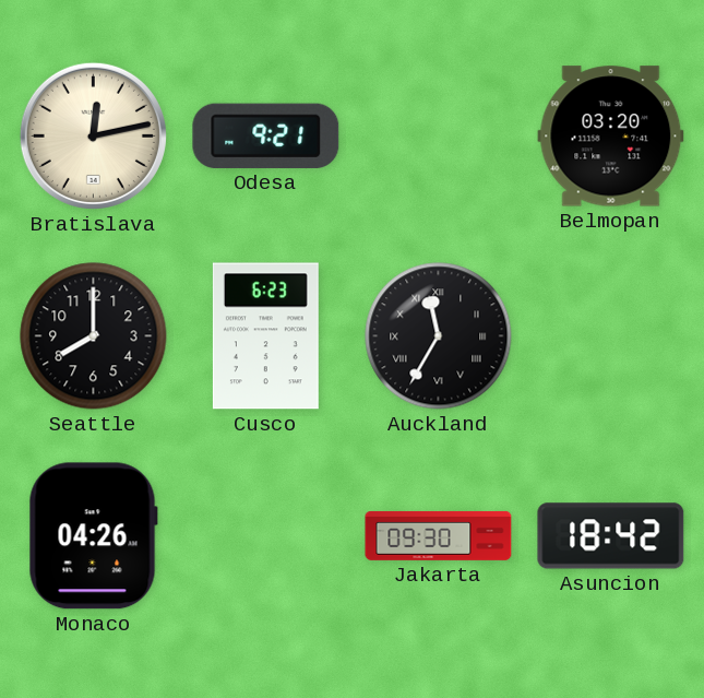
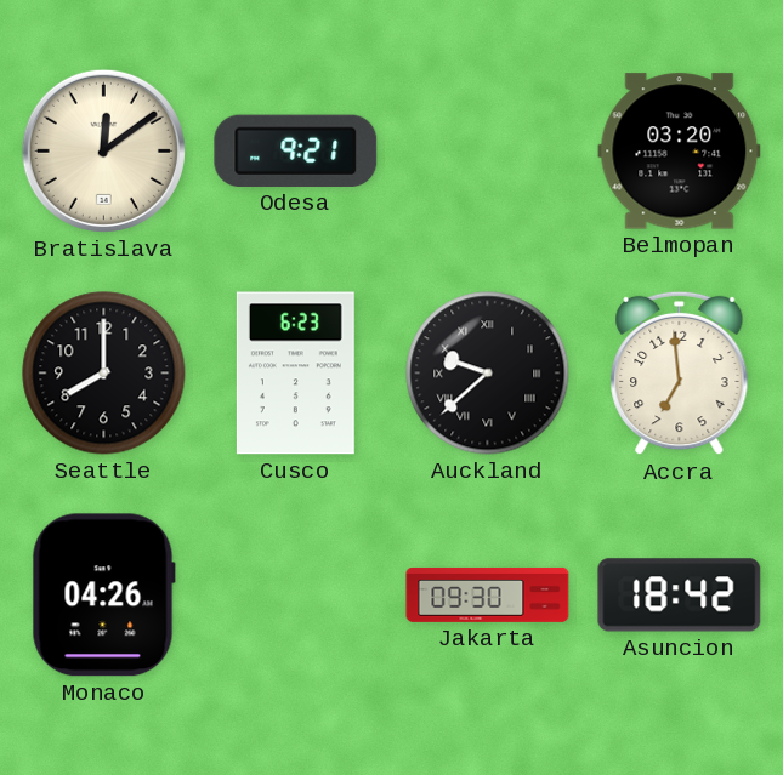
Bratislava: 12:13 -> 12:09 (103, 150)
Auckland: 11:35 -> 9:38 (488, 374)
Accra: none -> 6:59 (680, 374)
